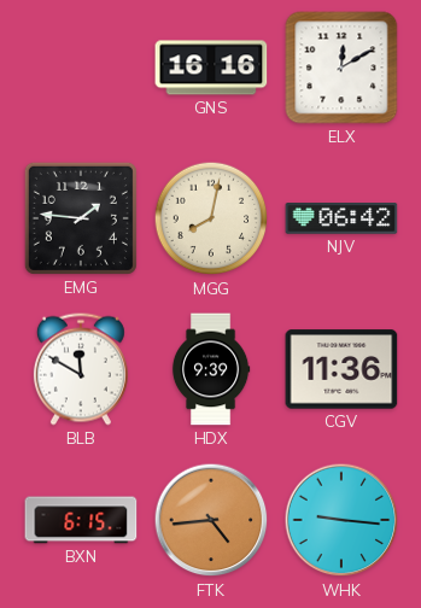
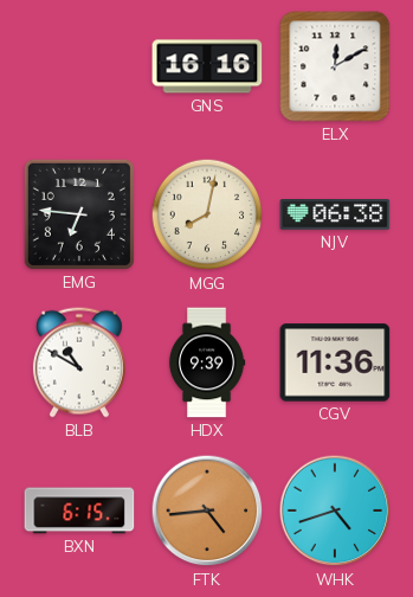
EMG: 1:46 -> 6:46 (79, 214)
NJV: 06:42 -> 06:38 (335, 216)
BLB: 11:50 -> 10:50 (79, 362)
WHK: 9:16 -> 4:42 (335, 511)
